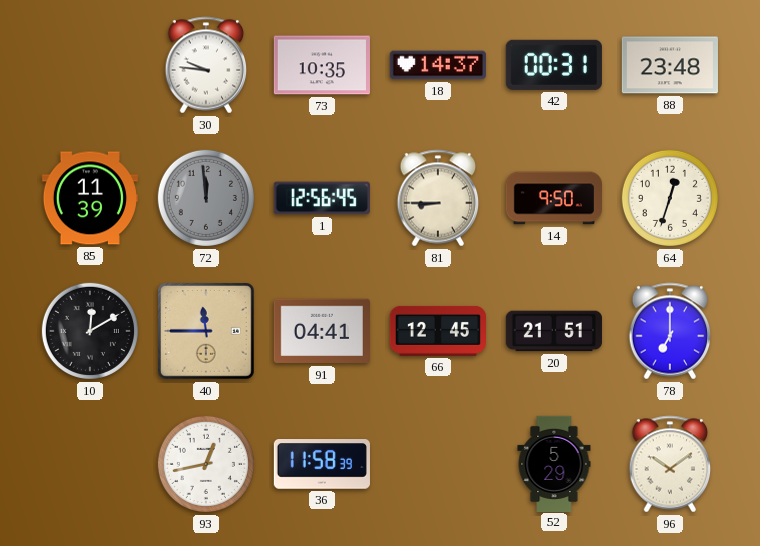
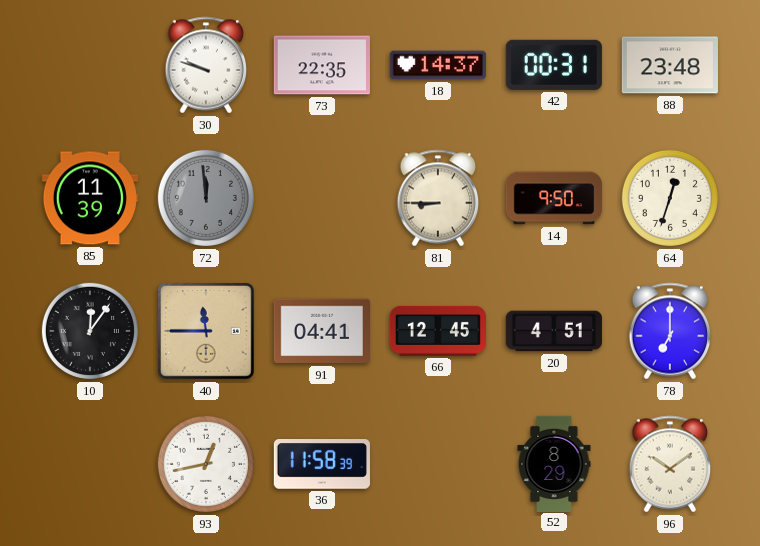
30: 9:46 -> 9:48 (206, 65)
73: 10:35 -> 22:35 (322, 65)
1: 12:56 -> none (322, 198)
10: 12:10 -> 12:06 (90, 331)
20: 21:51 -> 4:51 (554, 331)
52: 5:29 -> 8:29 (554, 463)
